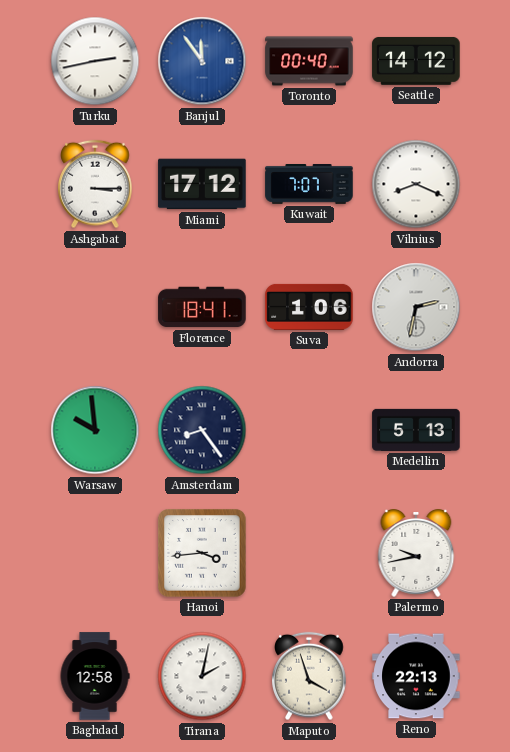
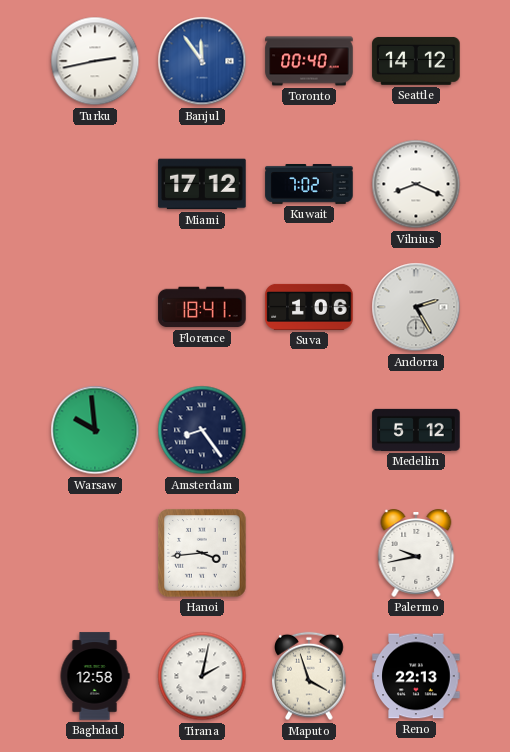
Ashgabat: 3:15 -> none (95, 184)
Kuwait: 7:07 -> 7:02 (309, 185)
Andorra: 2:32 -> 2:25 (416, 307)
Medellin: 5:13 -> 5:12 (416, 430)
